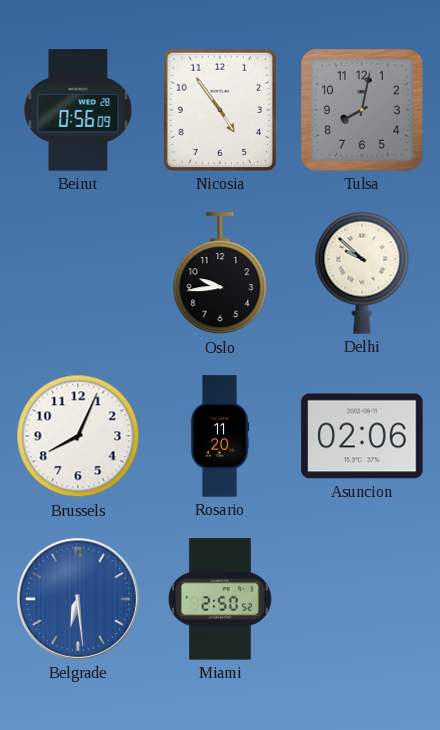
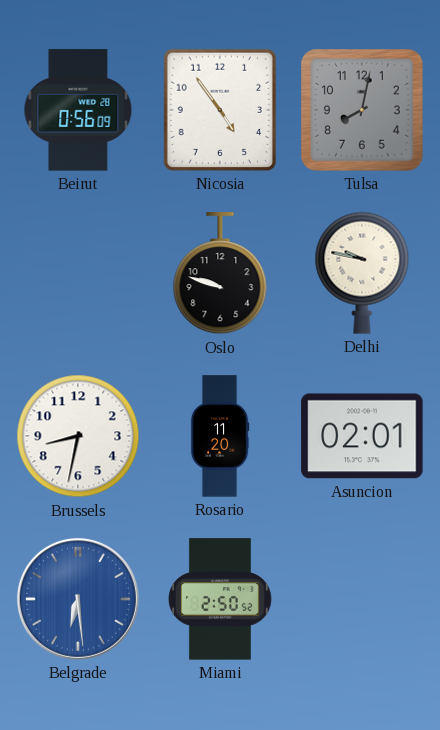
Oslo: 9:44 -> 9:48 (220, 274)
Delhi: 9:52 -> 9:47 (362, 273)
Brussels: 8:04 -> 8:32 (78, 436)
Asuncion: 02:06 -> 02:01 (362, 436)
